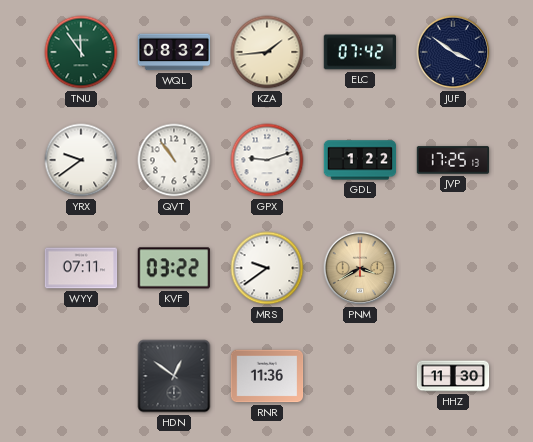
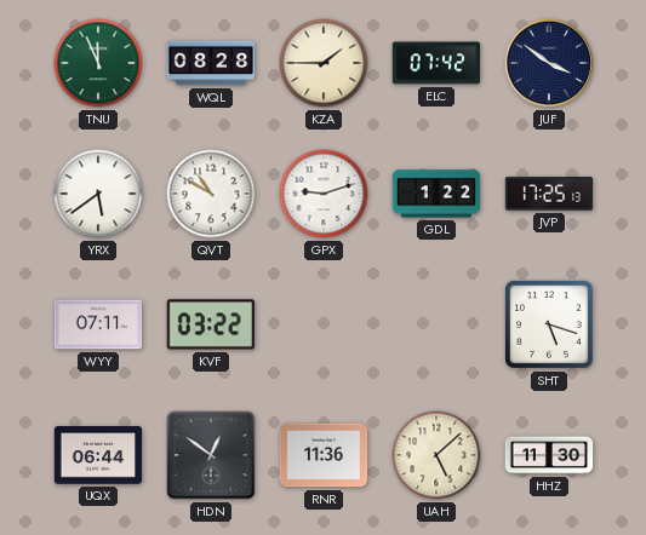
TNU: 11:54 -> 11:56 (98, 63)
WQL: 08:32 -> 08:28 (211, 63)
KZA: 1:44 -> 1:45 (324, 63)
YRX: 9:39 -> 5:39 (98, 194)
QVT: 10:54 -> 10:50 (211, 194)
MRS: 9:39 -> none (267, 268)
PNM: 3:40 -> none (360, 268)
SHT: none -> 5:18 (549, 324)
UQX: none -> 06:44 (98, 455)
UAH: none -> 5:08 (436, 455)
